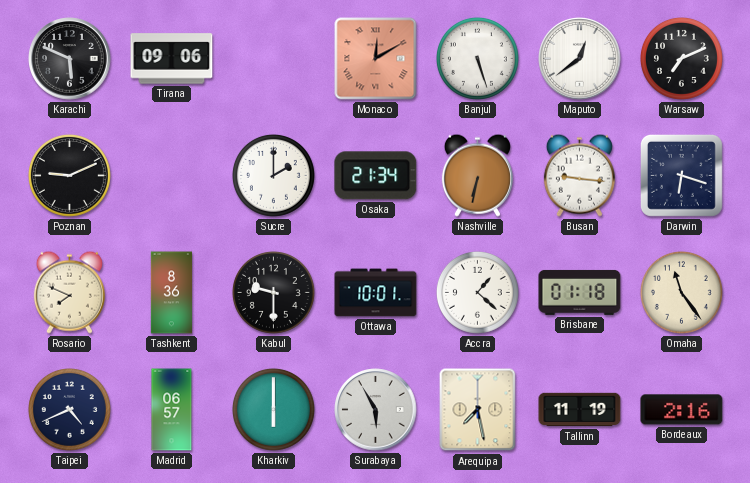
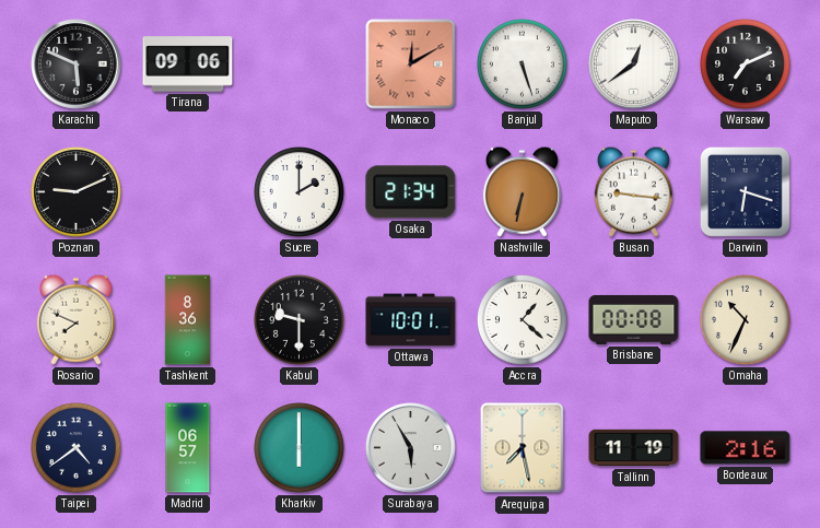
Brisbane: 01:18 -> 00:08 (634, 319)
Omaha: 11:24 -> 10:34 (745, 319)
Taipei: 4:41 -> 4:39 (75, 447)
